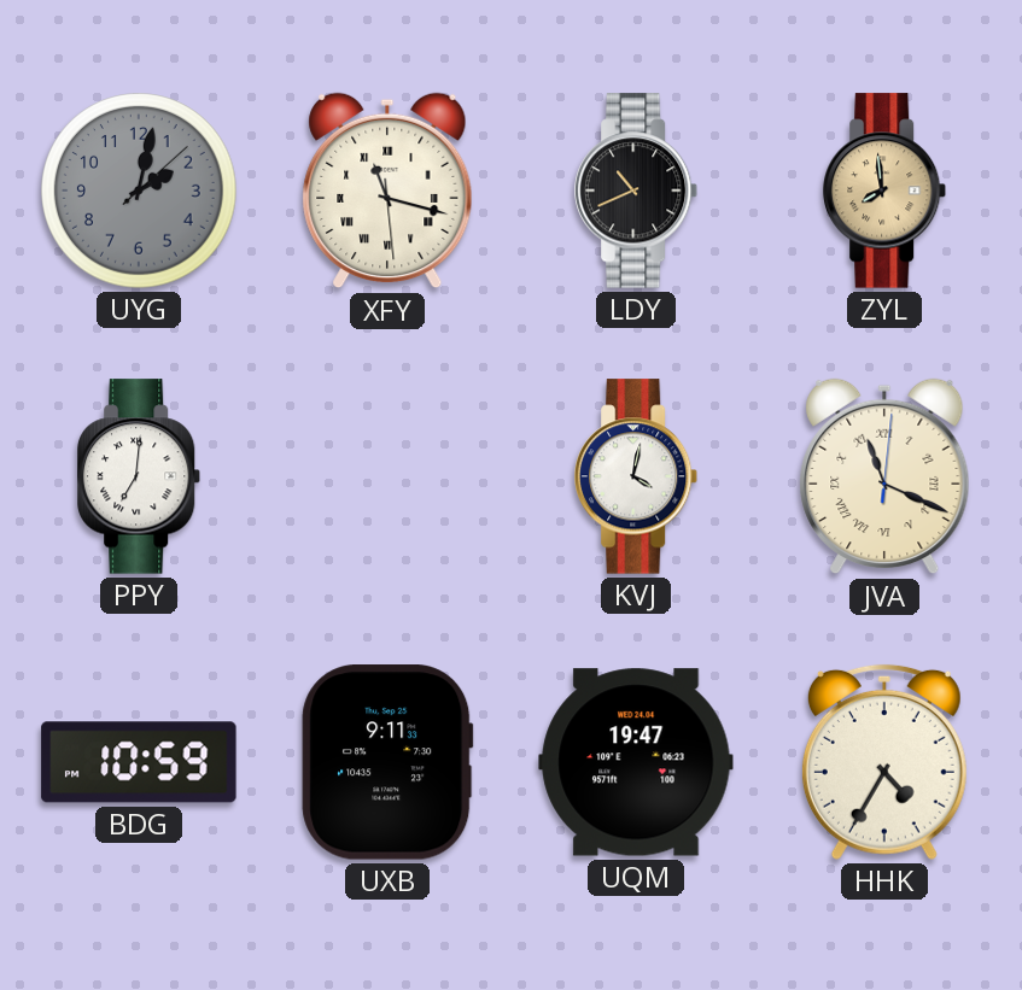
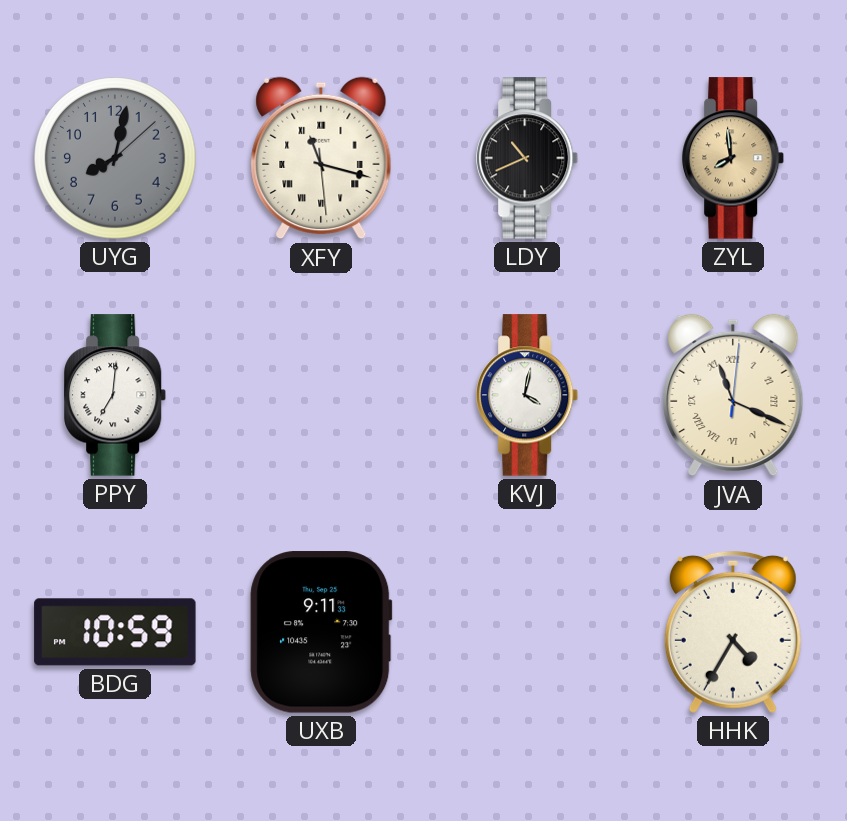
UYG: 2:02 -> 8:02 (115, 158)
UQM: 19:47 -> none (636, 762)
